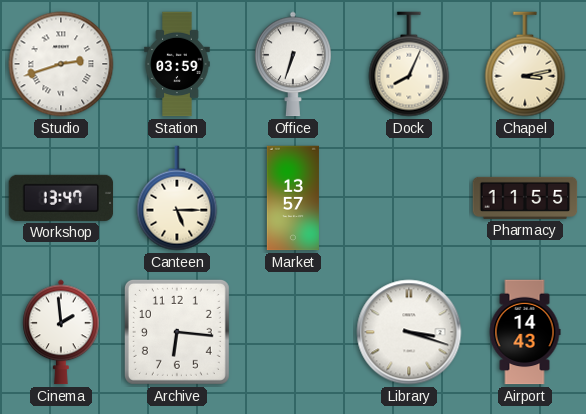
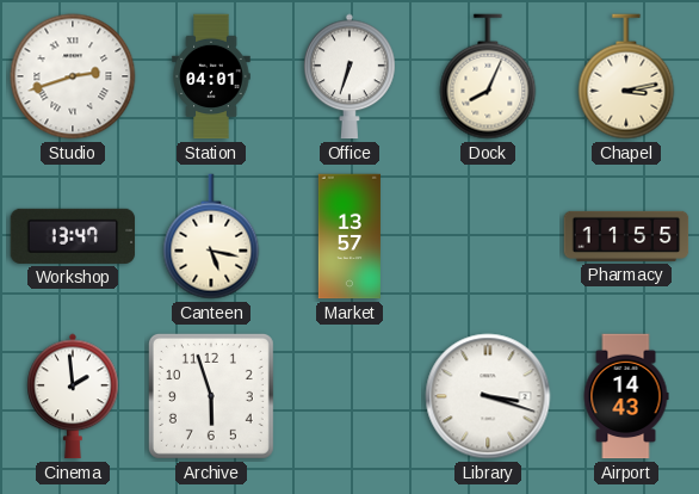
Station: 03:59 -> 04:01 (211, 76)
Canteen: 5:15 -> 5:17 (211, 236)
Archive: 6:16 -> 5:57 (211, 396)
